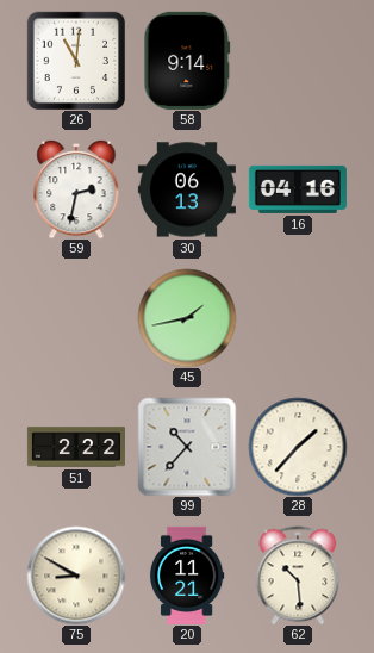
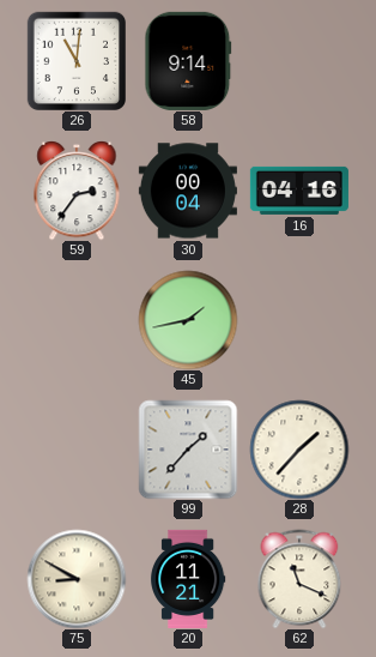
59: 2:32 -> 2:36 (77, 191)
30: 06:13 -> 00:04 (188, 191)
51: 2:22 -> none (76, 447)
99: 10:37 -> 1:37 (188, 450)
62: 10:29 -> 11:19 (299, 579)
